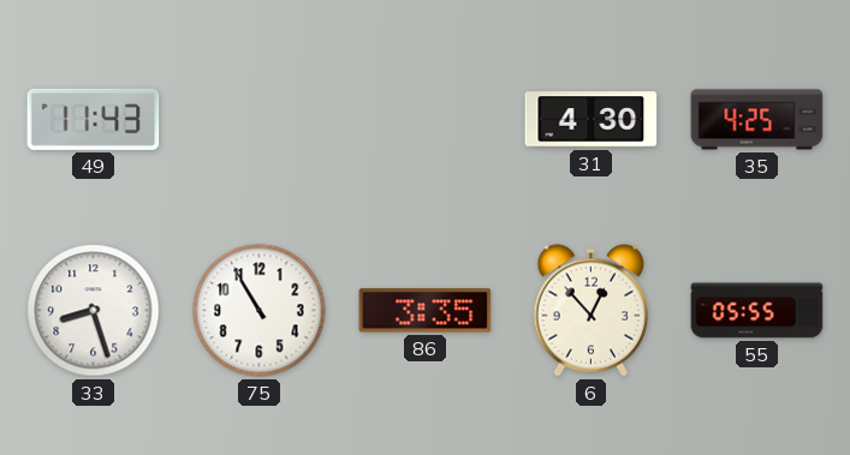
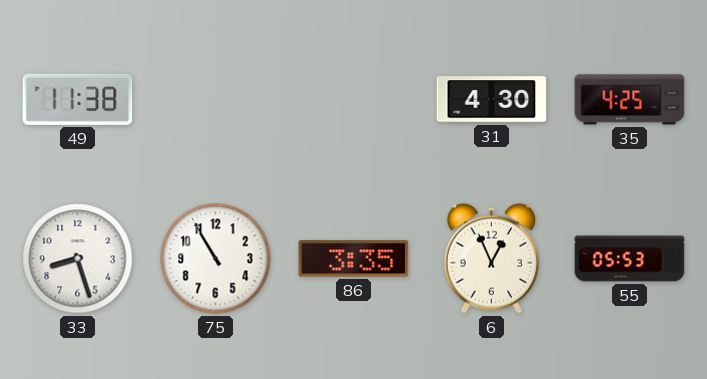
49: 11:43 -> 11:38 (78, 99)
6: 12:53 -> 12:56 (491, 259)
55: 05:55 -> 05:53 (630, 259)
